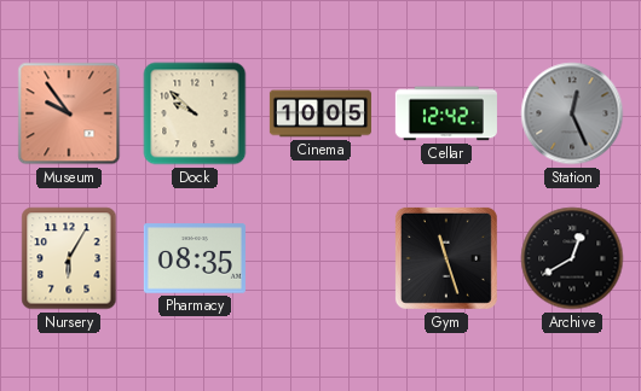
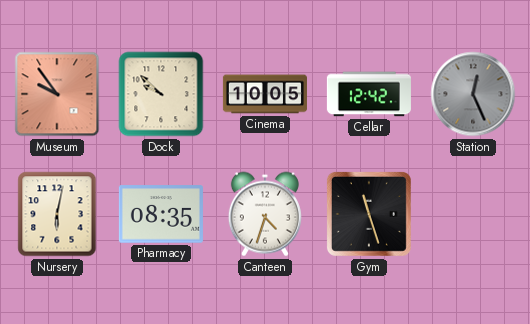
Nursery: 6:05 -> 6:02 (57, 214)
Canteen: none -> 4:33 (265, 214)
Archive: 12:40 -> none (572, 258)
